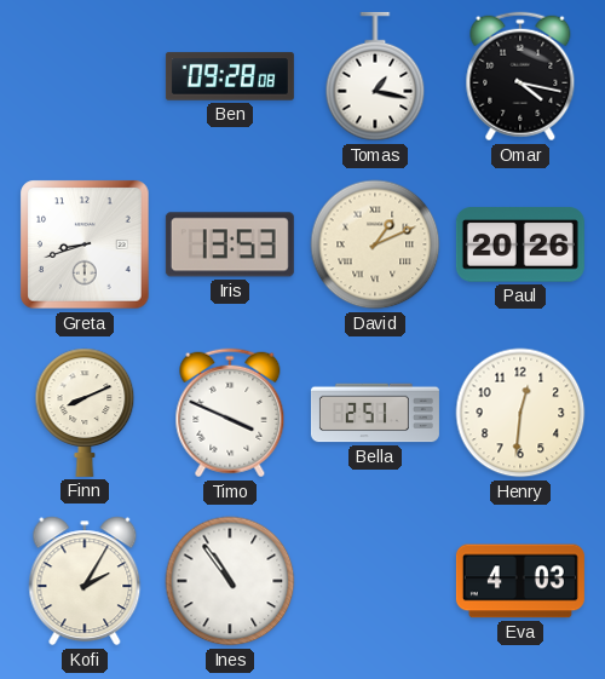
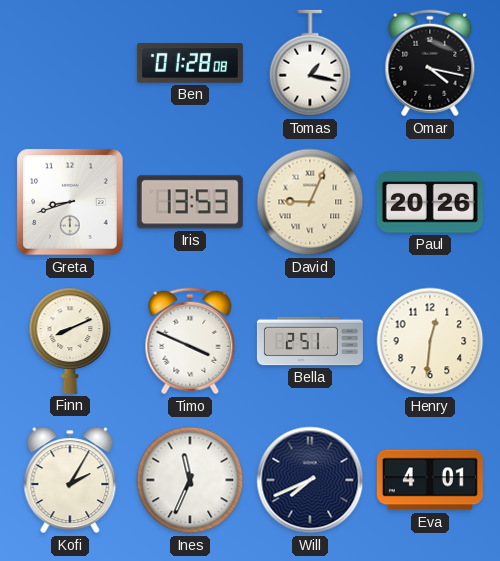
Ben: 09:28 -> 01:28 (190, 63)
David: 1:11 -> 9:04 (310, 202)
Ines: 10:54 -> 11:34 (190, 480)
Will: none -> 7:41 (310, 480)
Eva: 4:03 -> 4:01 (430, 480)
